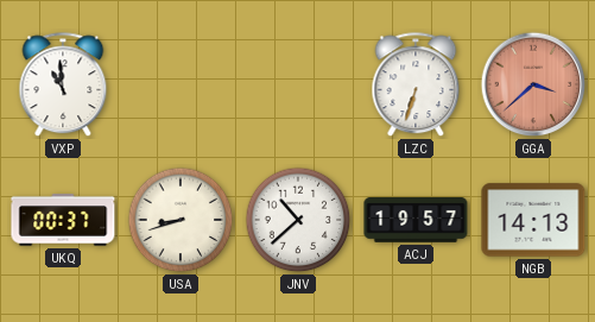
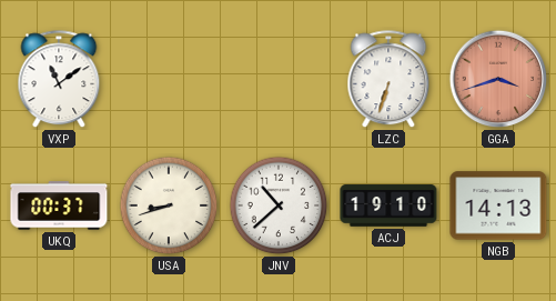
VXP: 10:59 -> 11:09 (59, 80)
GGA: 3:38 -> 3:42 (498, 79)
ACJ: 19:57 -> 19:10 (388, 205)
